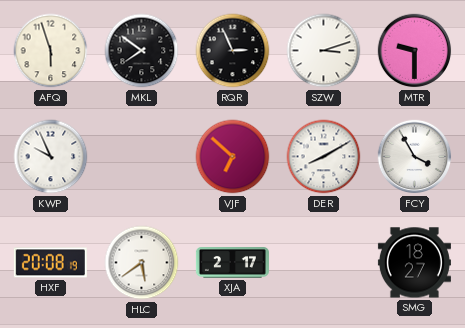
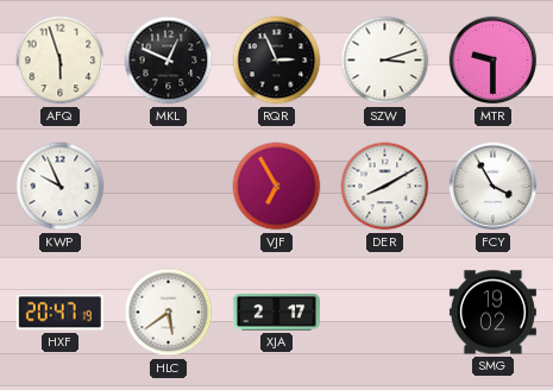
MKL: 7:51 -> 12:49 (169, 61)
VJF: 6:52 -> 6:55 (277, 187)
HXF: 20:08 -> 20:47 (59, 313)
SMG: 18:27 -> 19:02 (492, 313)
